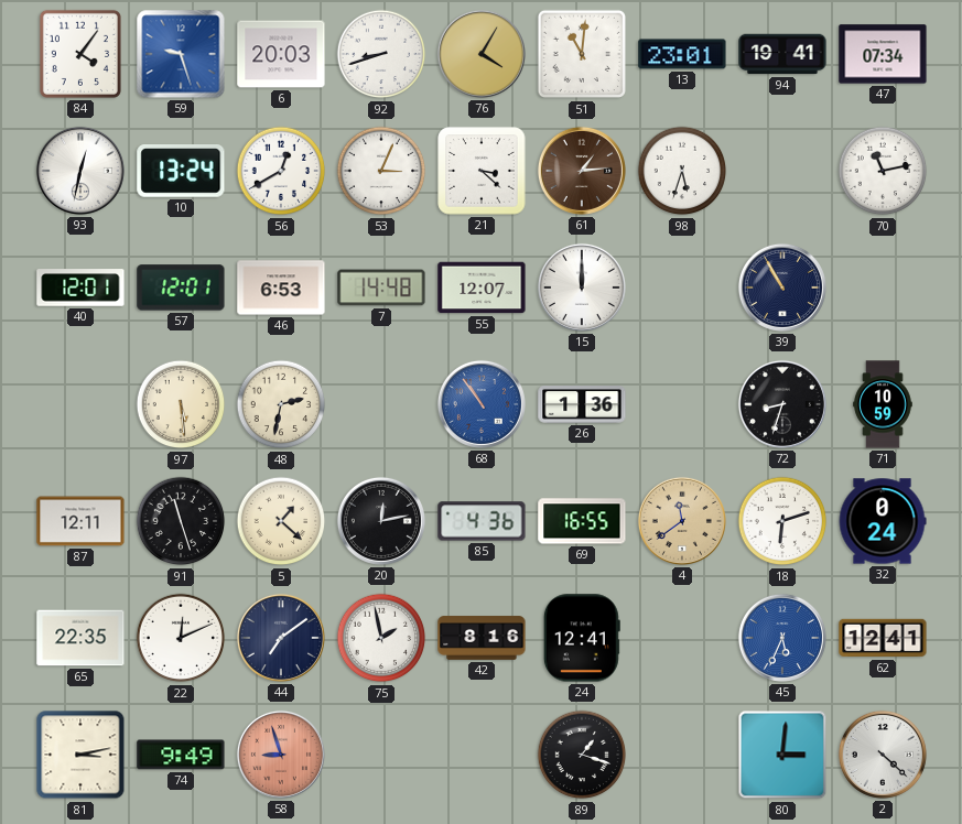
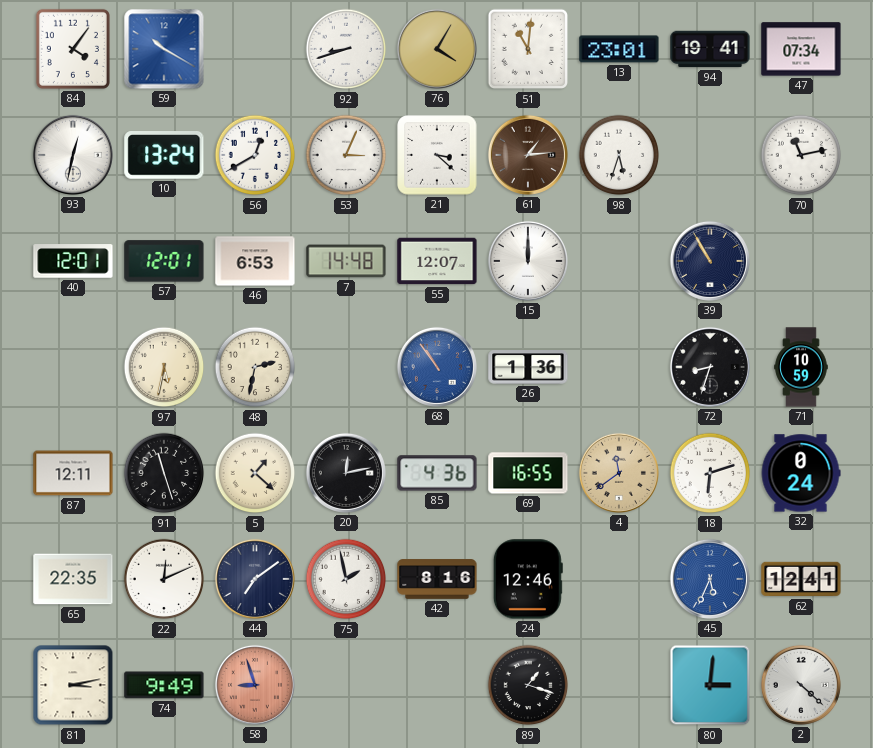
59: 9:27 -> 10:20 (164, 49)
6: 20:03 -> none (281, 54)
97: 5:29 -> 5:32 (164, 367)
24: 12:41 -> 12:46 (528, 579)
